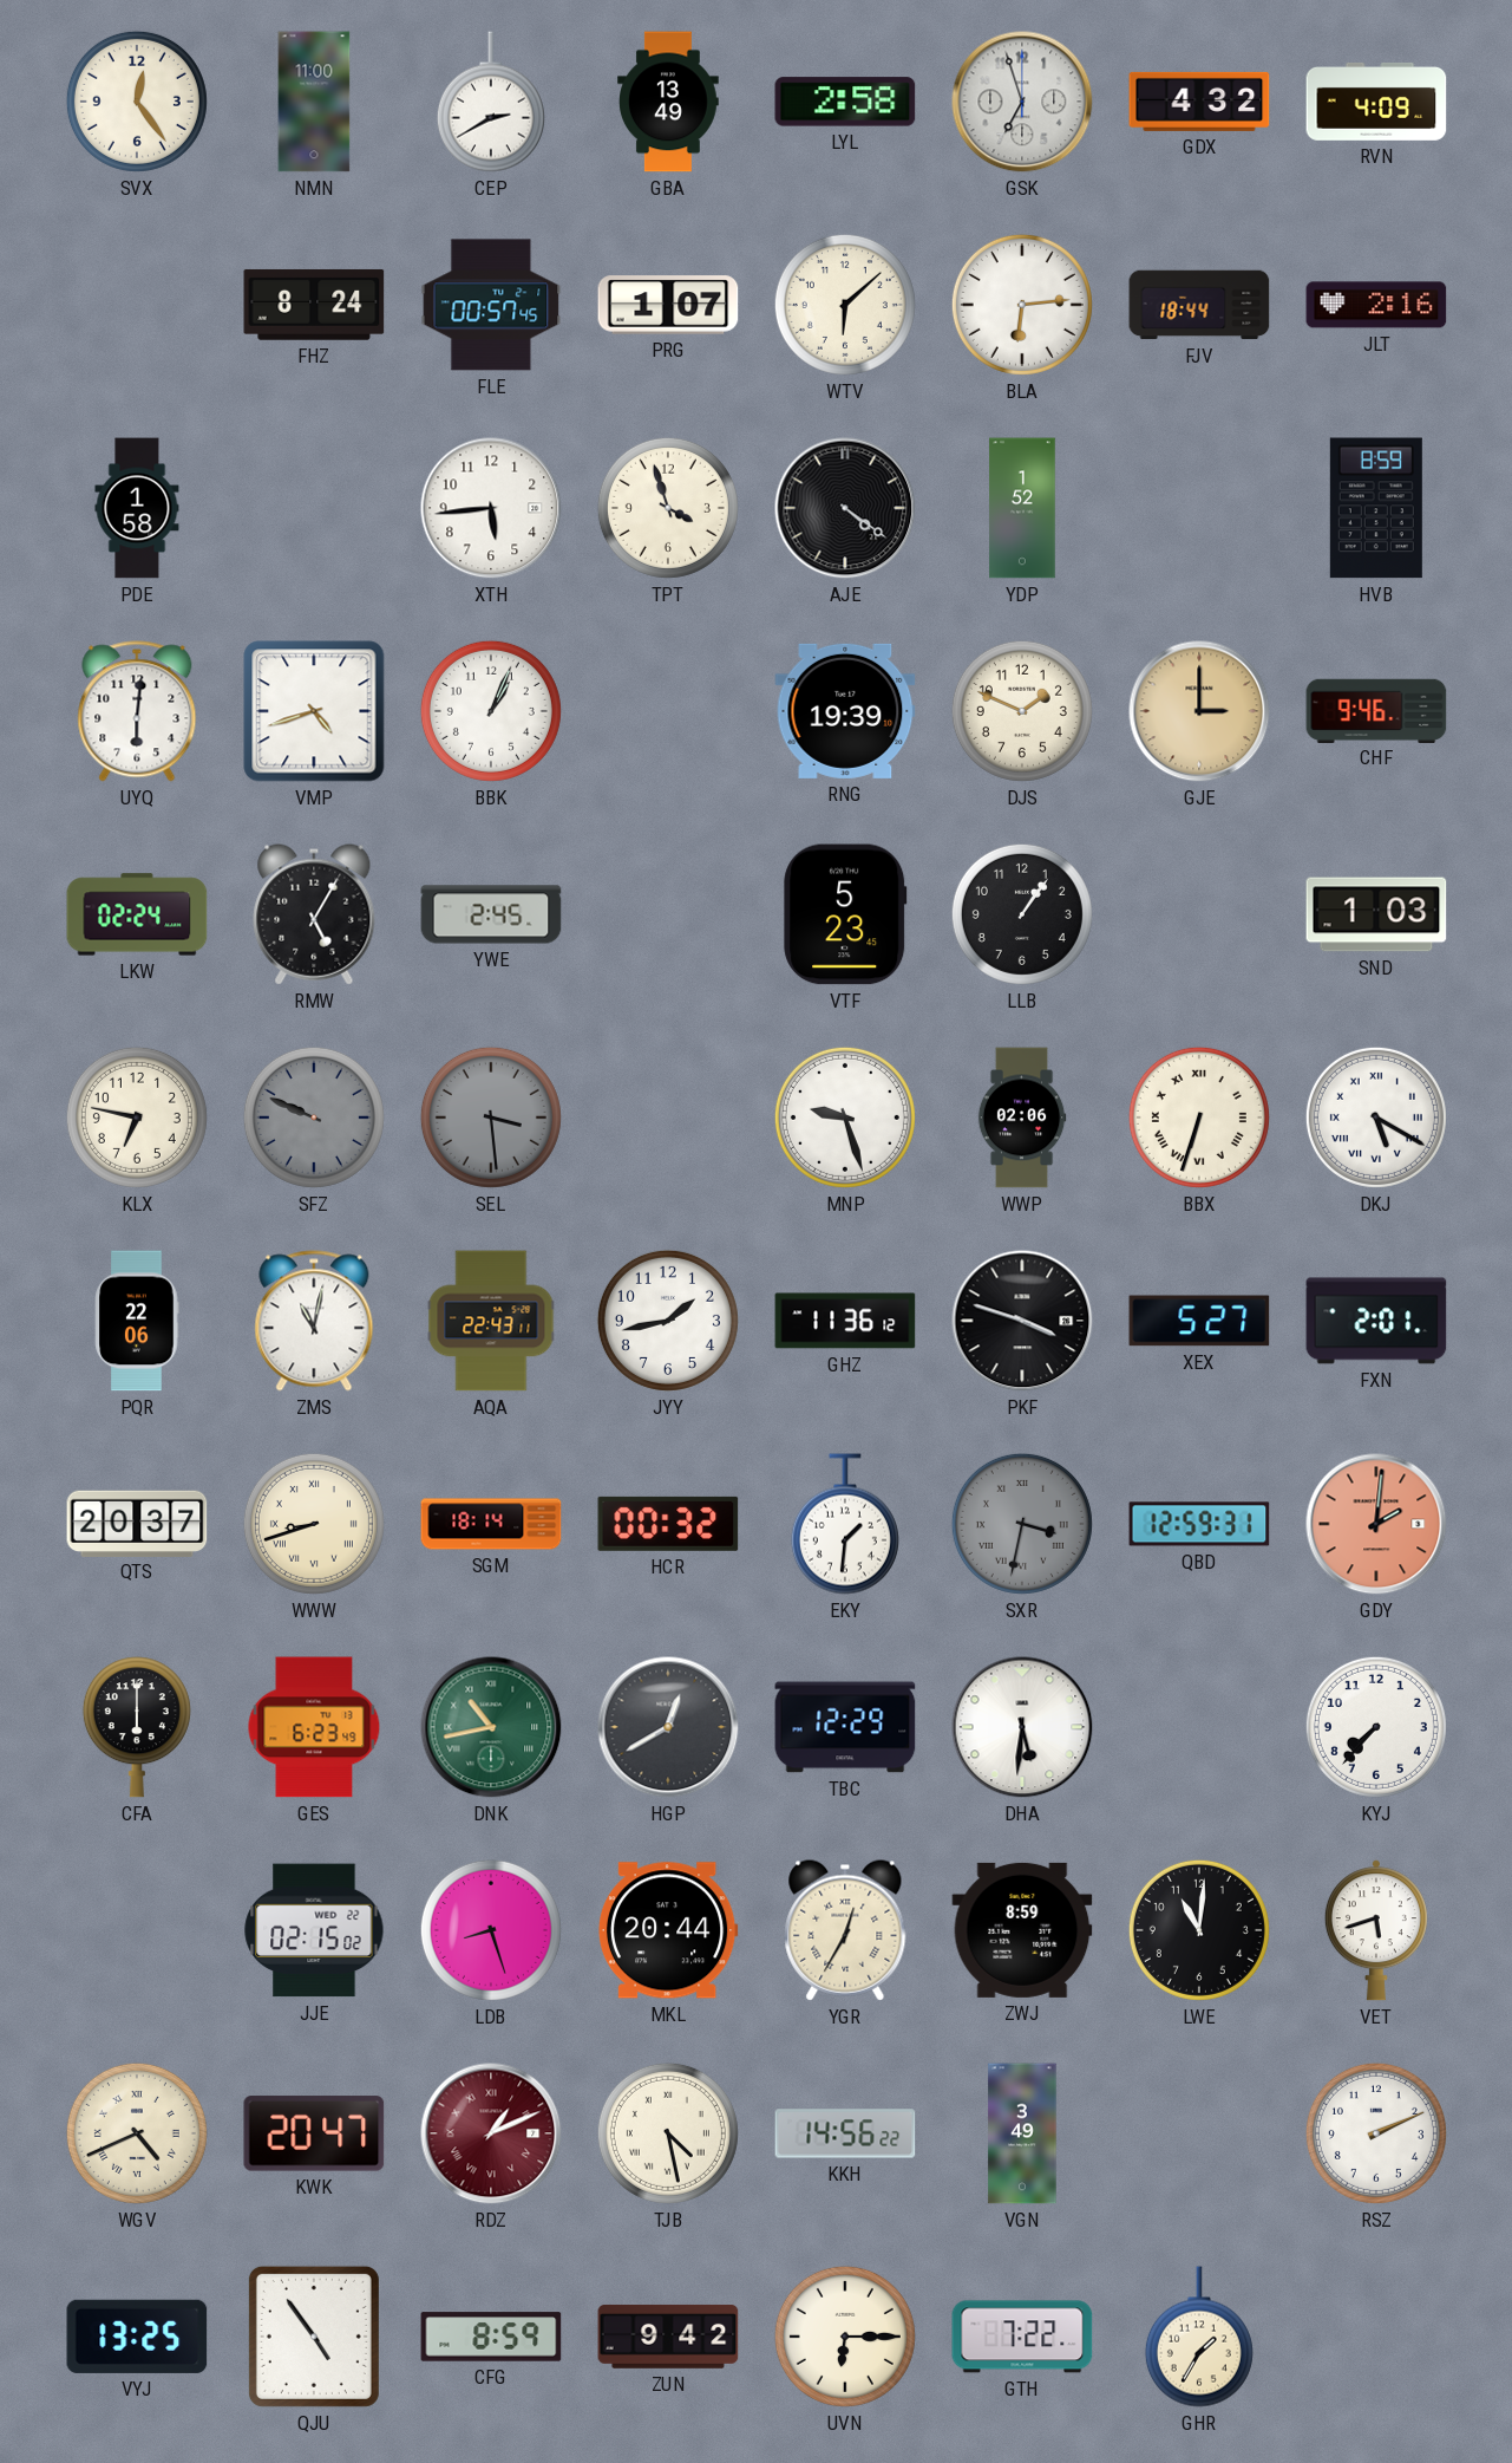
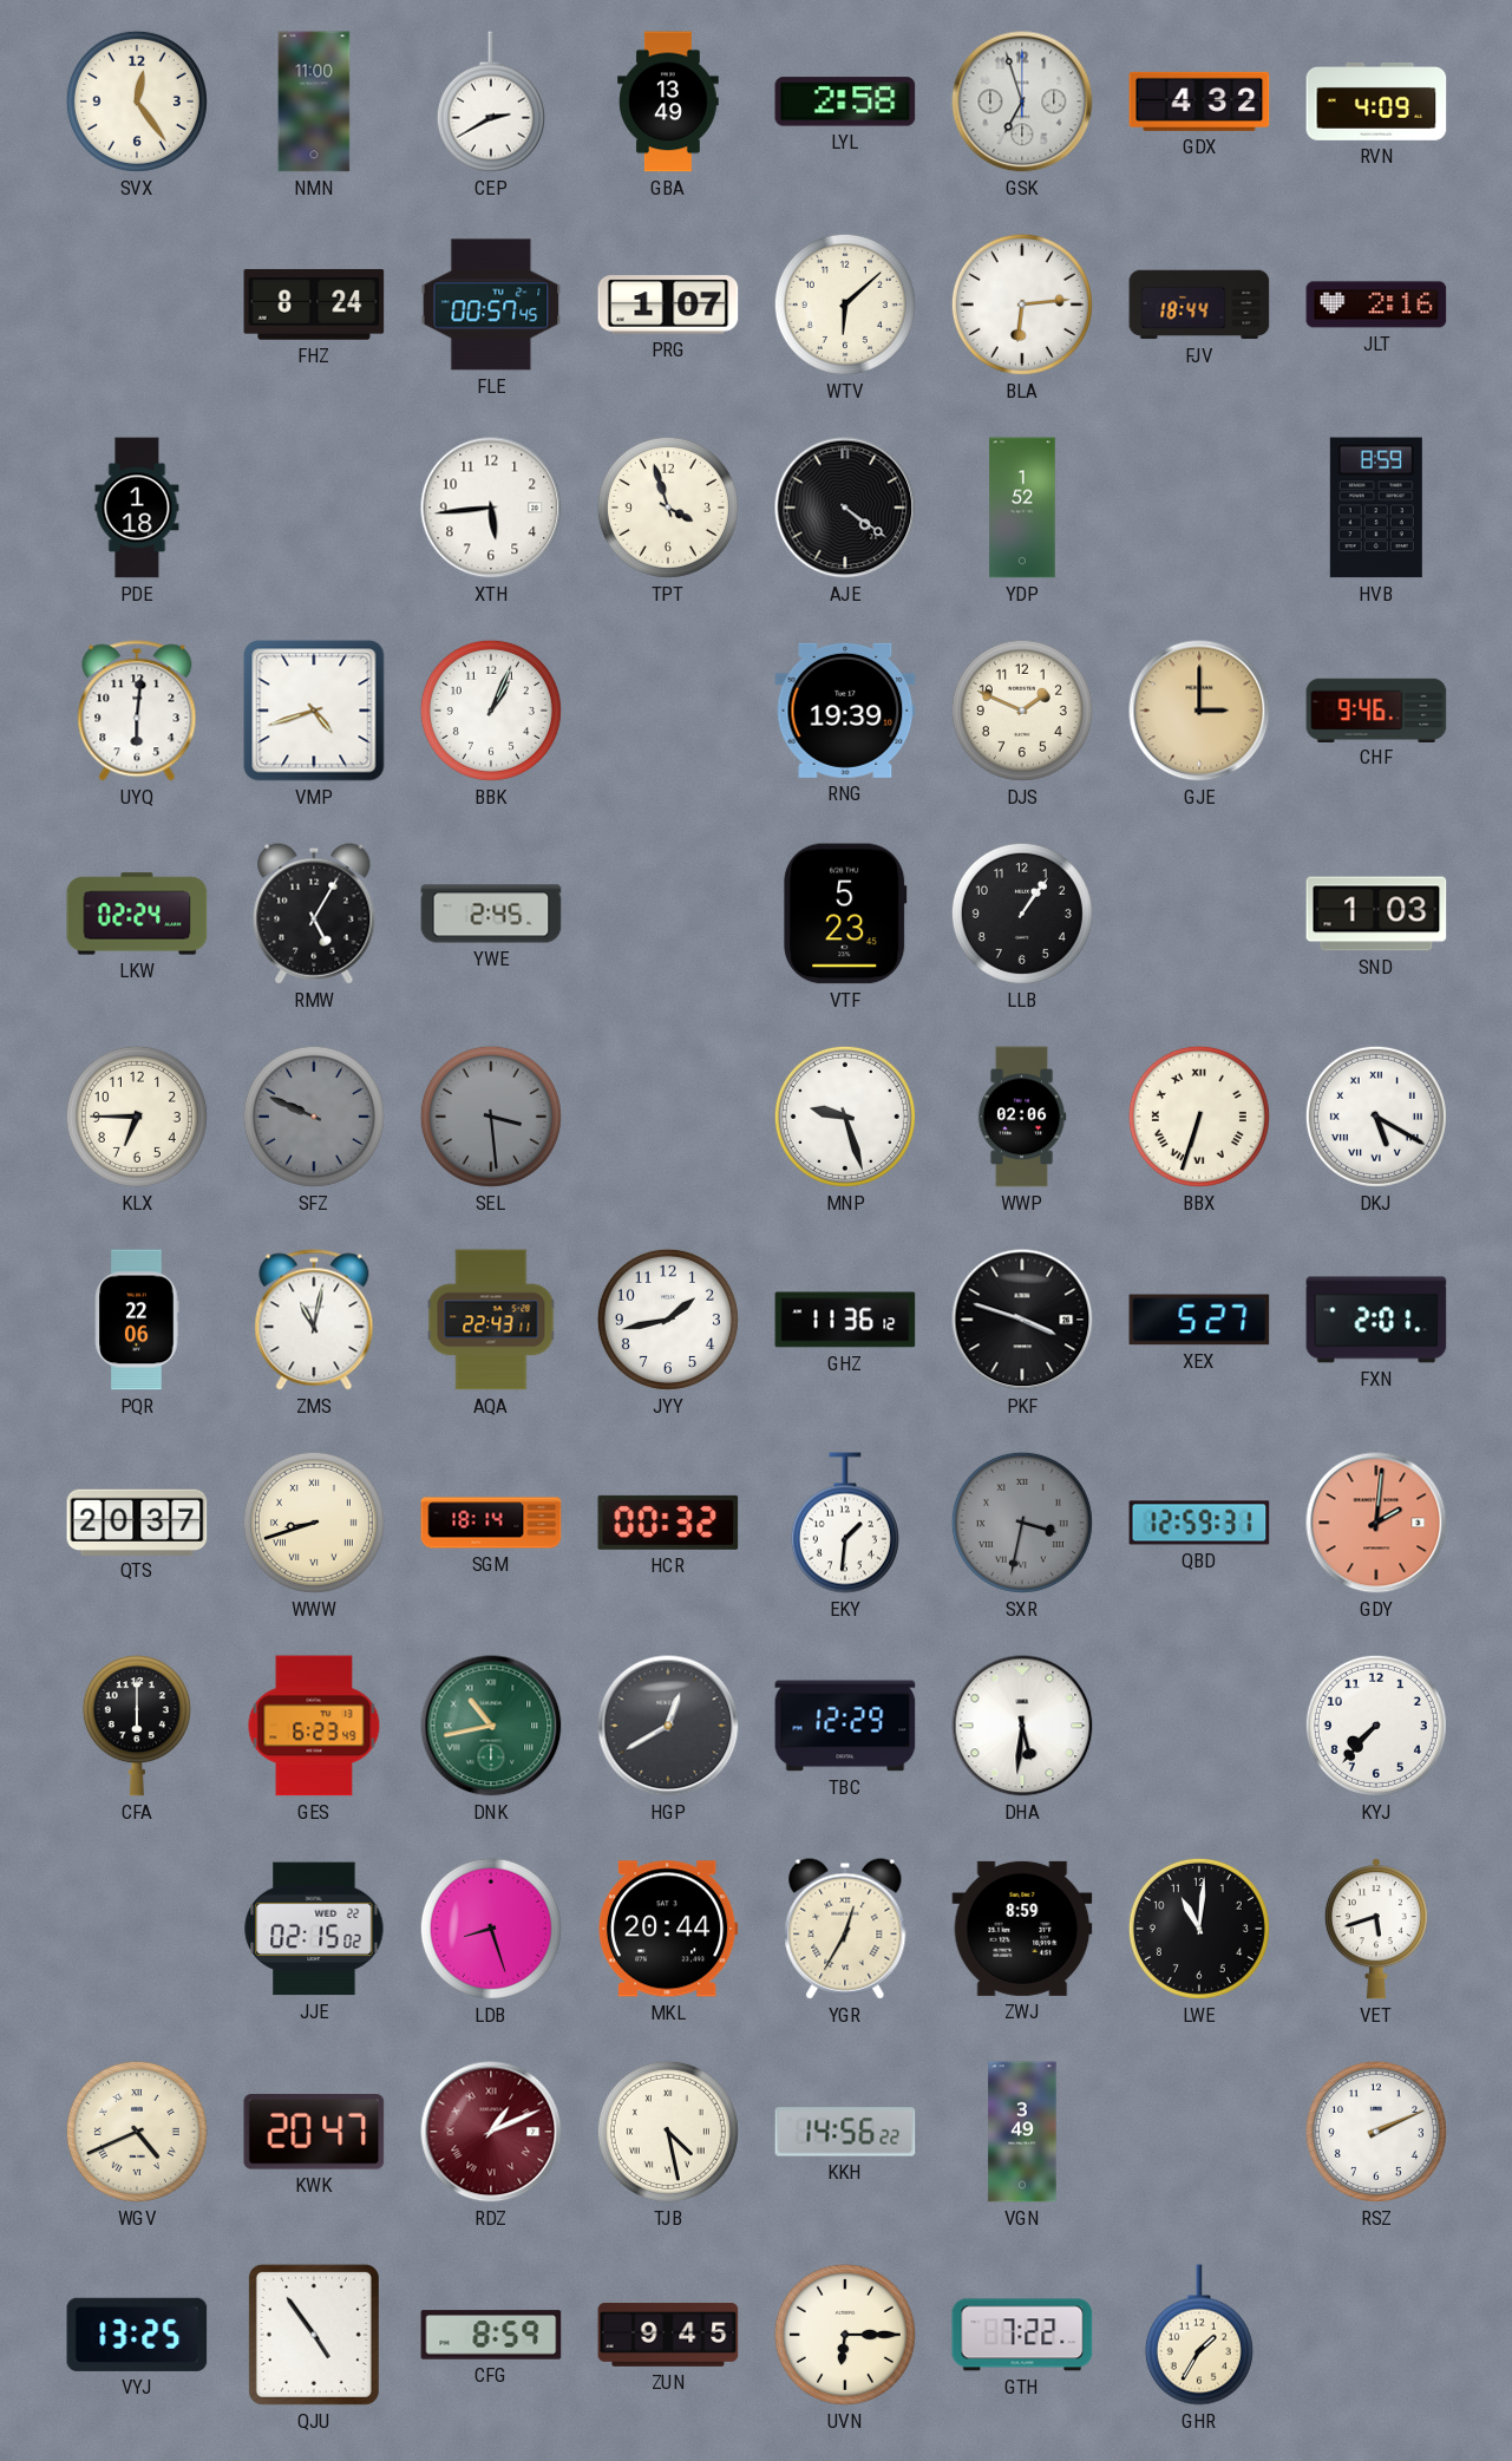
PDE: 1:58 -> 1:18 (137, 508)
KLX: 6:47 -> 6:45 (137, 1117)
ZUN: 9:42 -> 9:45 (668, 2335)
